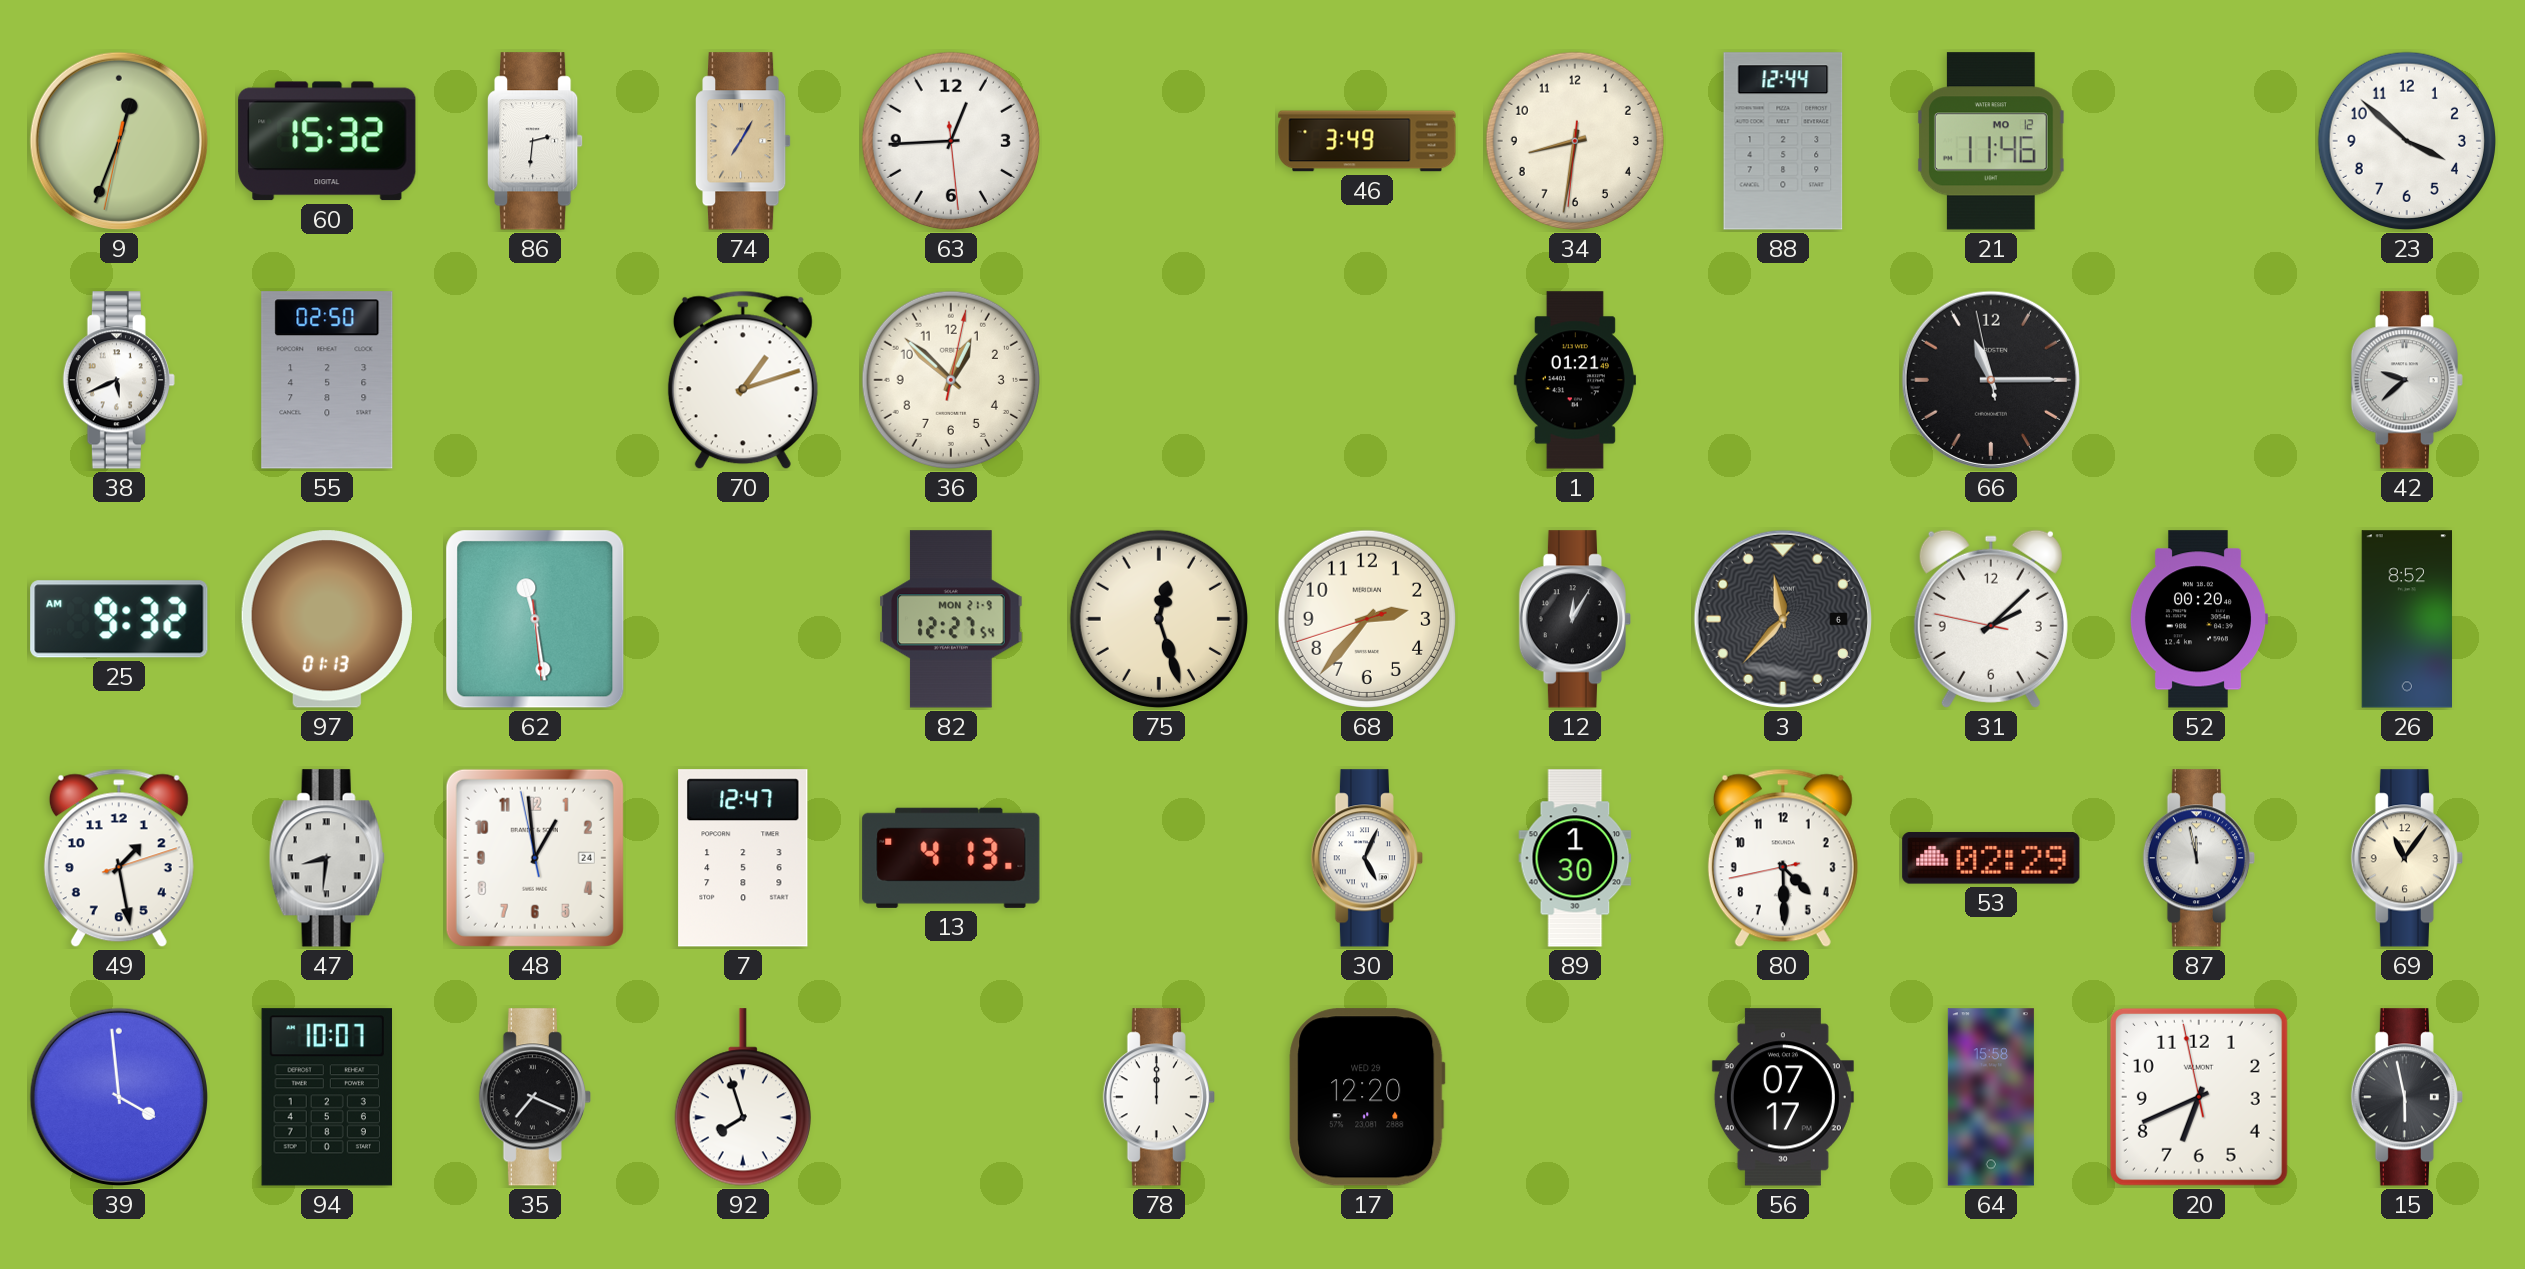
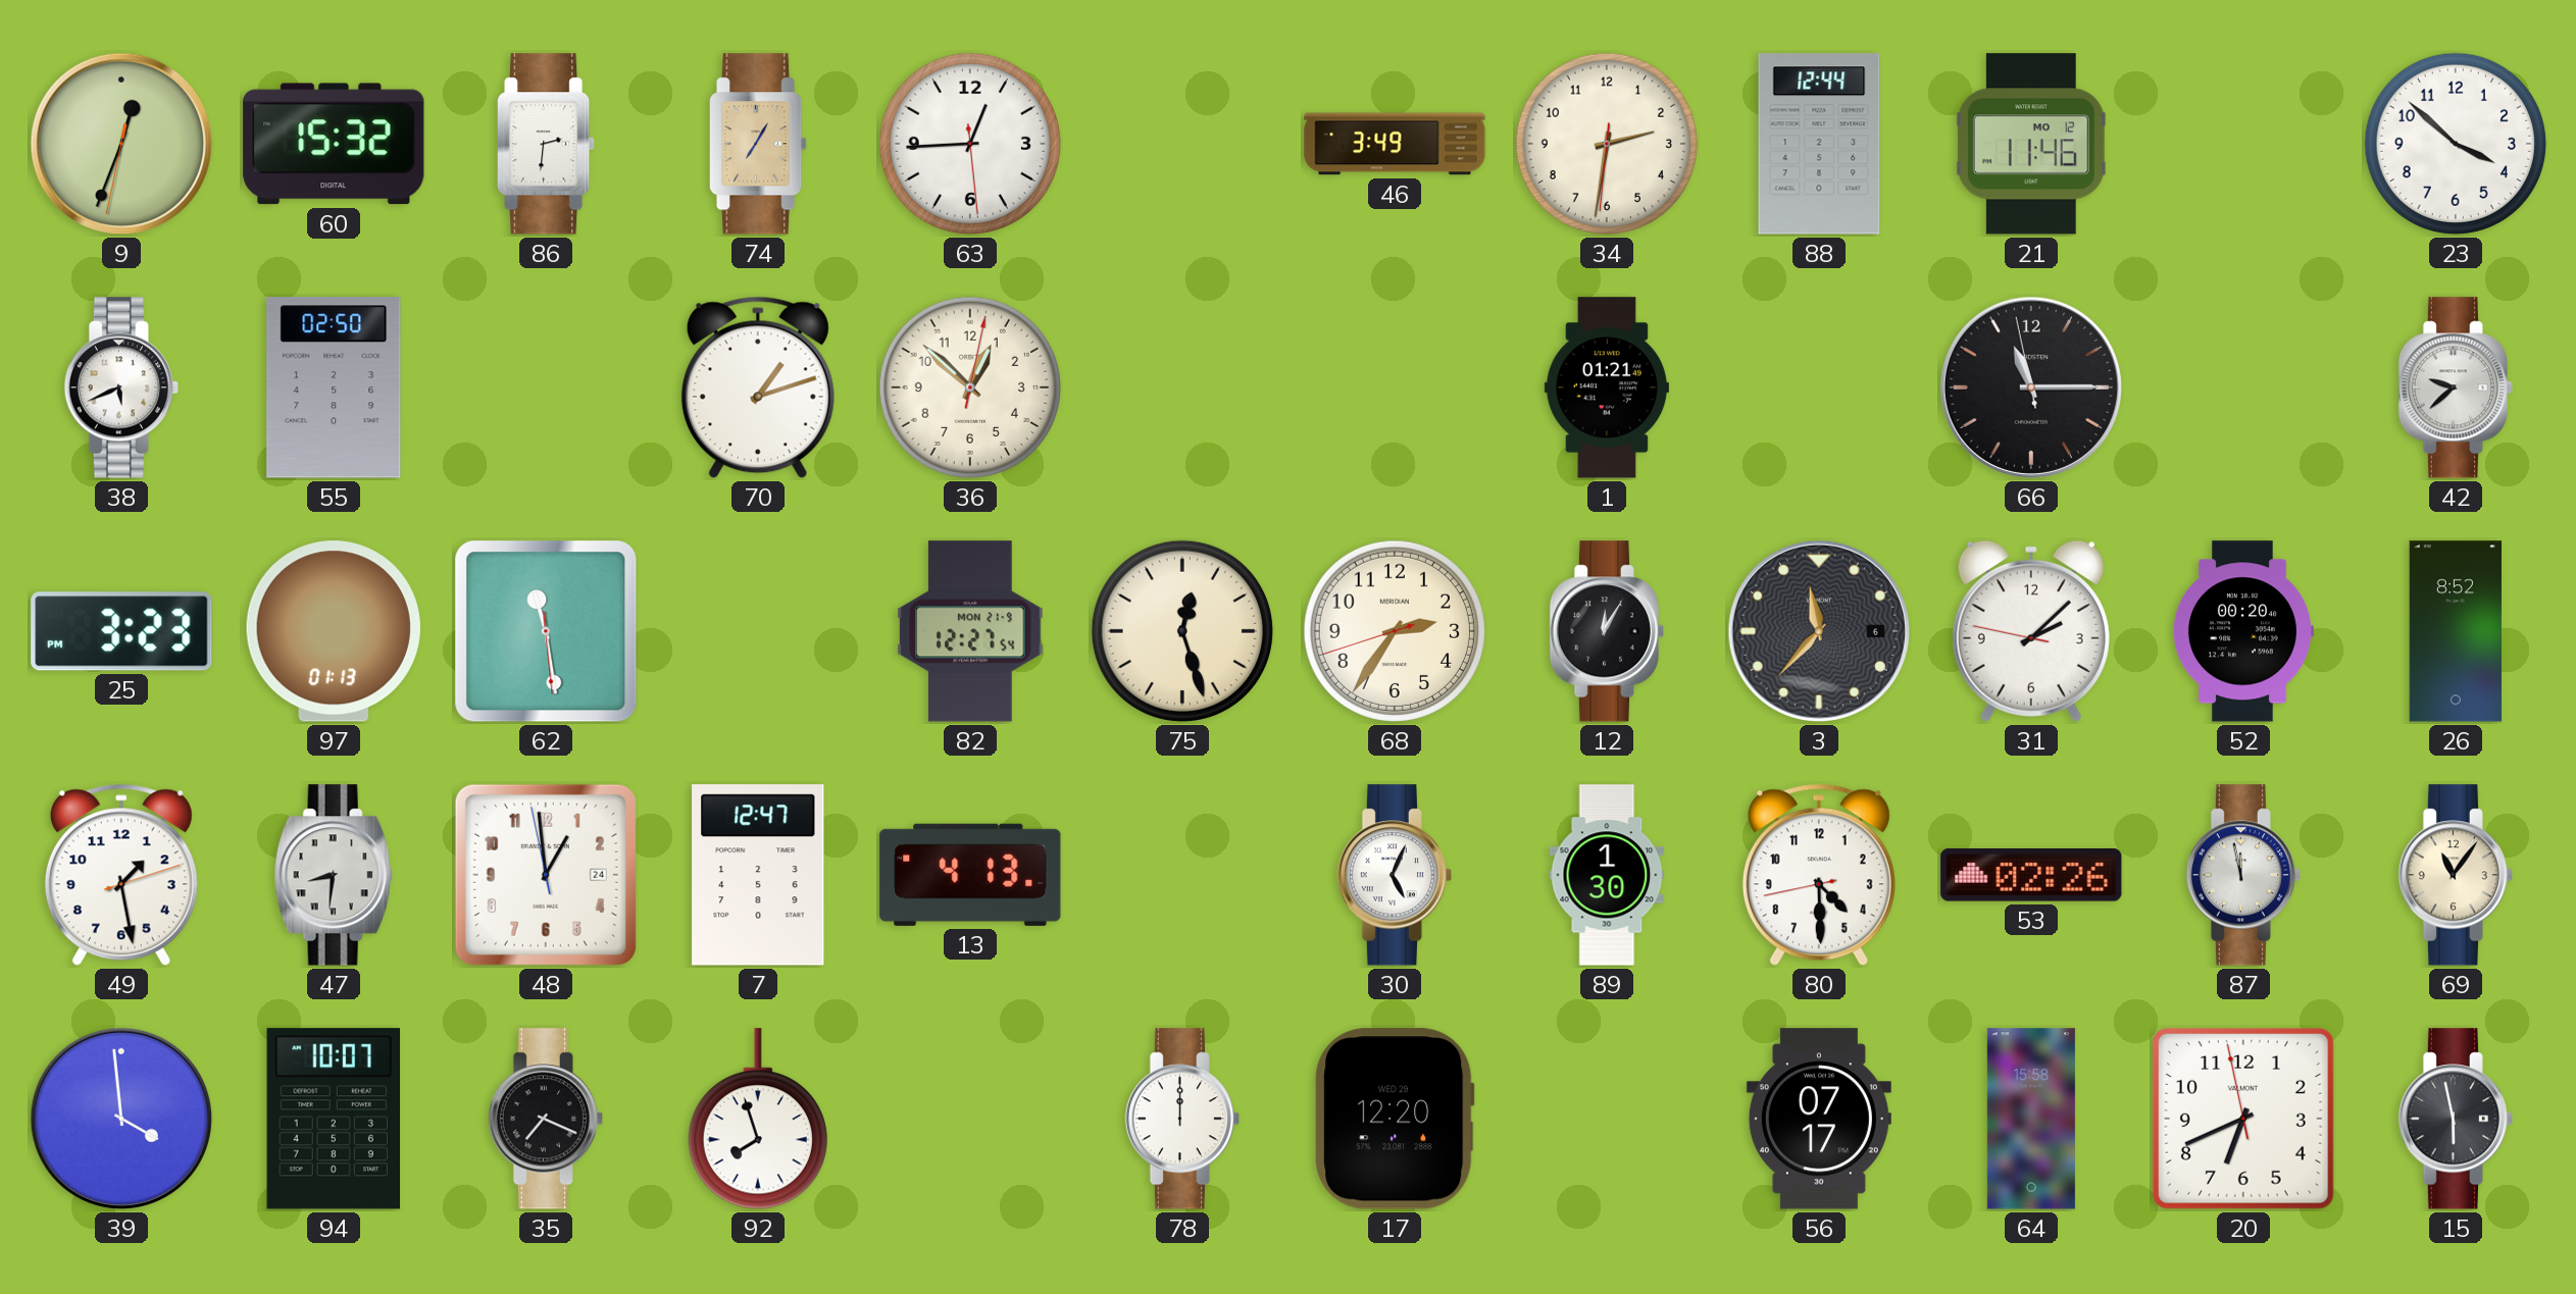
34: 8:31 -> 2:31 (1607, 144)
25: 9:32 -> 3:23 (121, 631)
68: 2:36 -> 2:35 (1395, 631)
53: 02:29 -> 02:26 (2031, 876)
